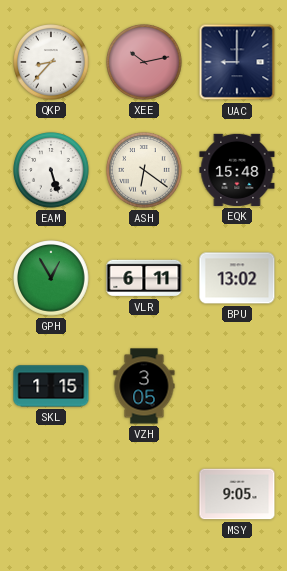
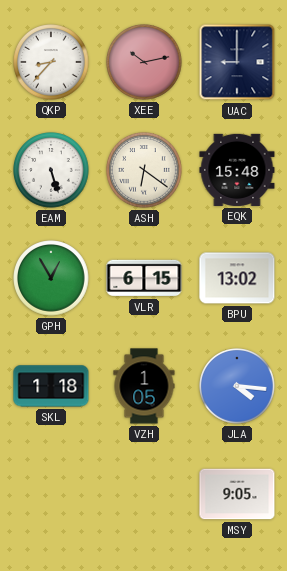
VLR: 6:11 -> 6:15 (144, 278)
SKL: 1:15 -> 1:18 (51, 386)
VZH: 3:05 -> 1:05 (144, 386)
JLA: none -> 4:16 (237, 386)
